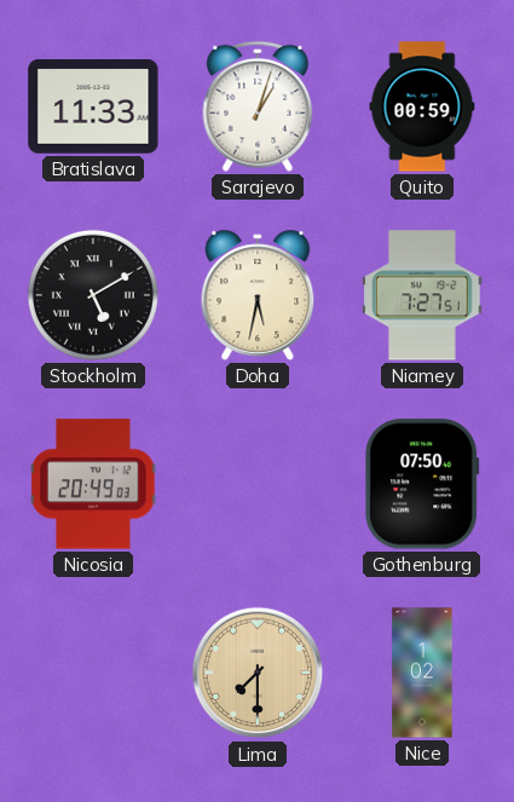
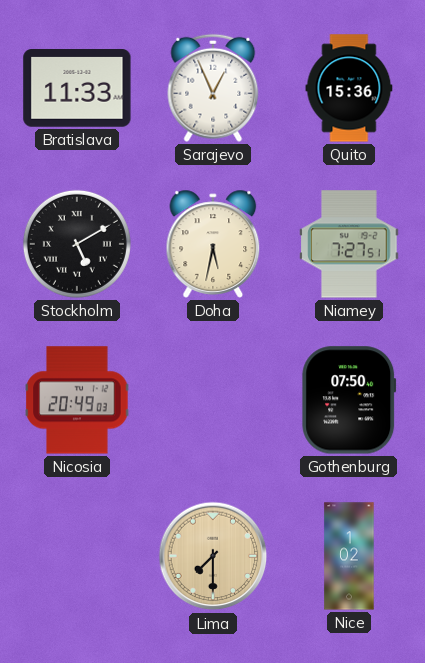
Sarajevo: 1:03 -> 12:56 (213, 88)
Quito: 00:59 -> 15:36 (349, 88)
